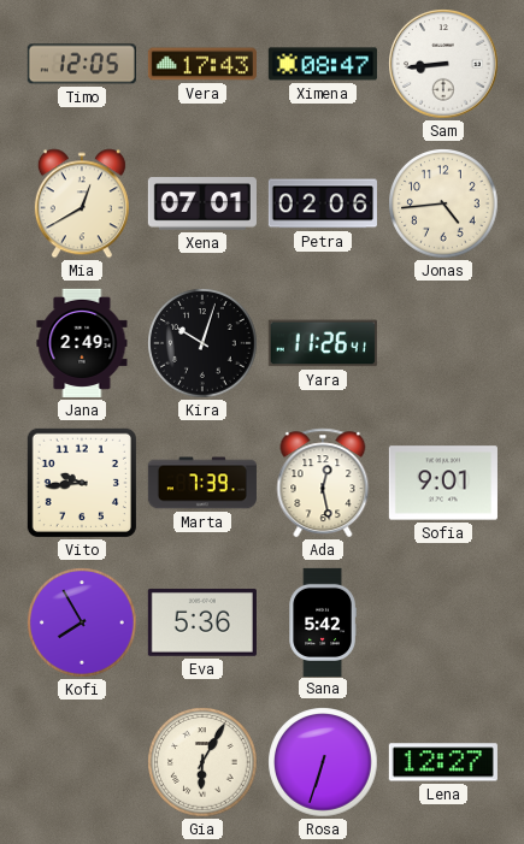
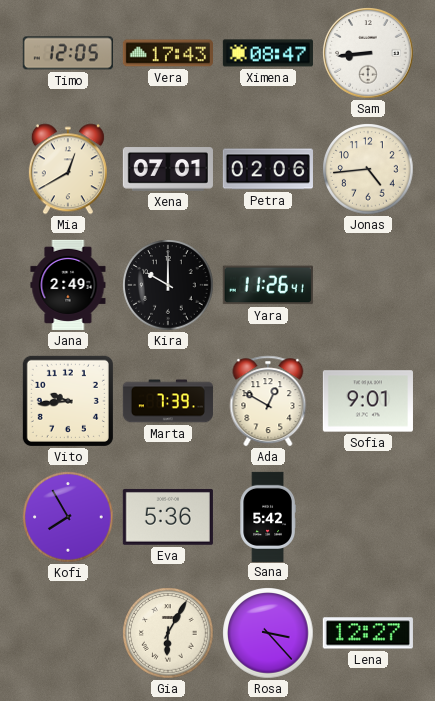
Kira: 10:03 -> 10:00 (168, 285)
Ada: 12:28 -> 12:50 (268, 401)
Rosa: 6:33 -> 3:23 (268, 633)
